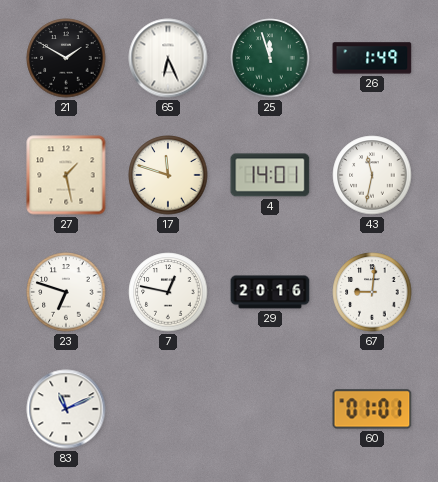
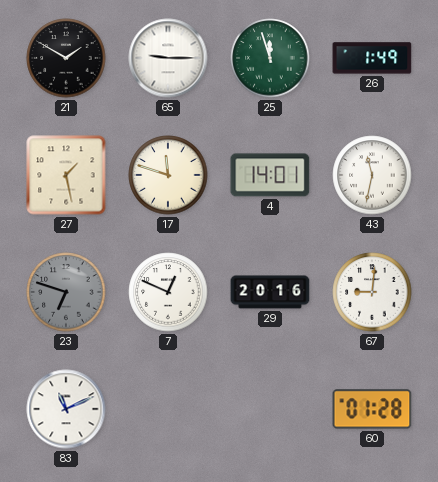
65: 6:26 -> 9:15 (168, 58)
23 dial: white -> grey (66, 292)
7: 12:47 -> 12:49 (168, 292)
60: 01:01 -> 01:28 (372, 409)
